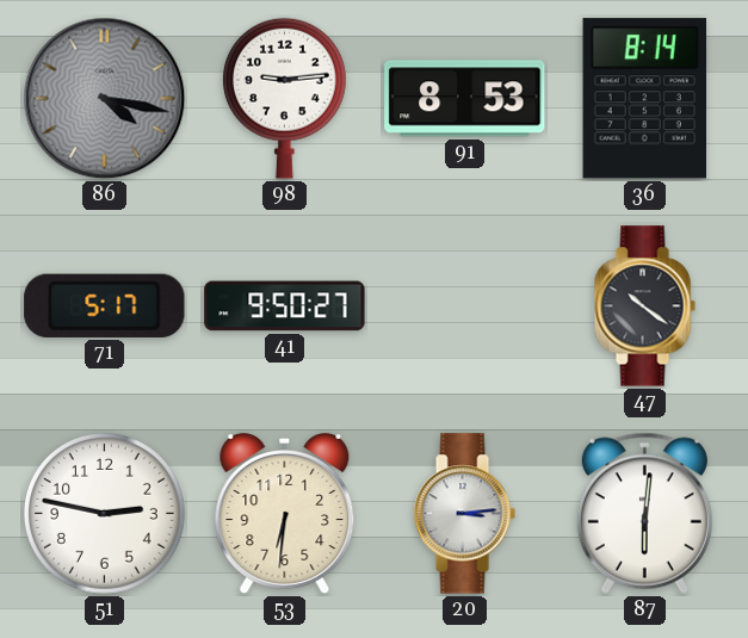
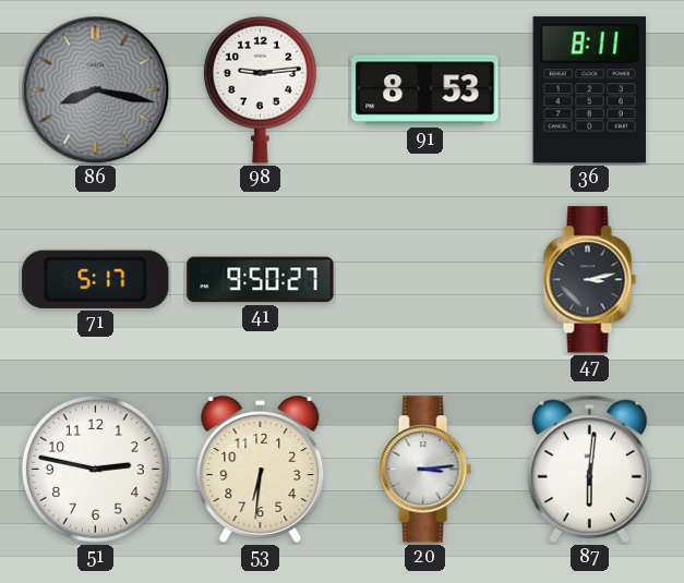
86: 4:17 -> 8:17 (96, 90)
36: 8:14 -> 8:11 (589, 90)
47: 10:21 -> 3:13 (589, 280)
